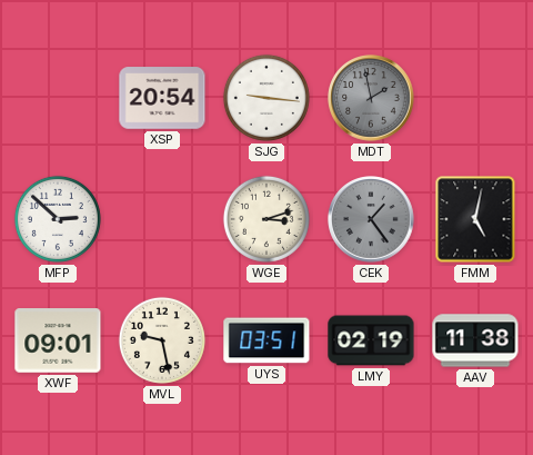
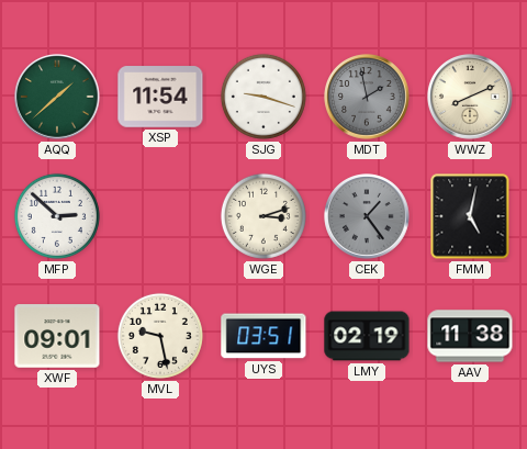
AQQ: none -> 1:38 (57, 97)
XSP: 20:54 -> 11:54 (160, 97)
SJG: 9:16 -> 9:18 (263, 97)
WWZ: none -> 8:11 (470, 97)
